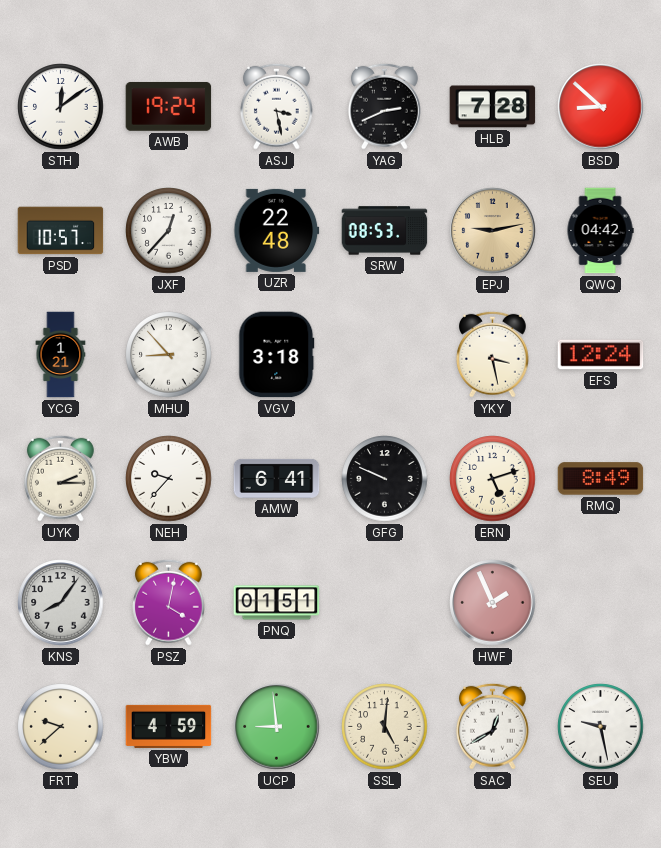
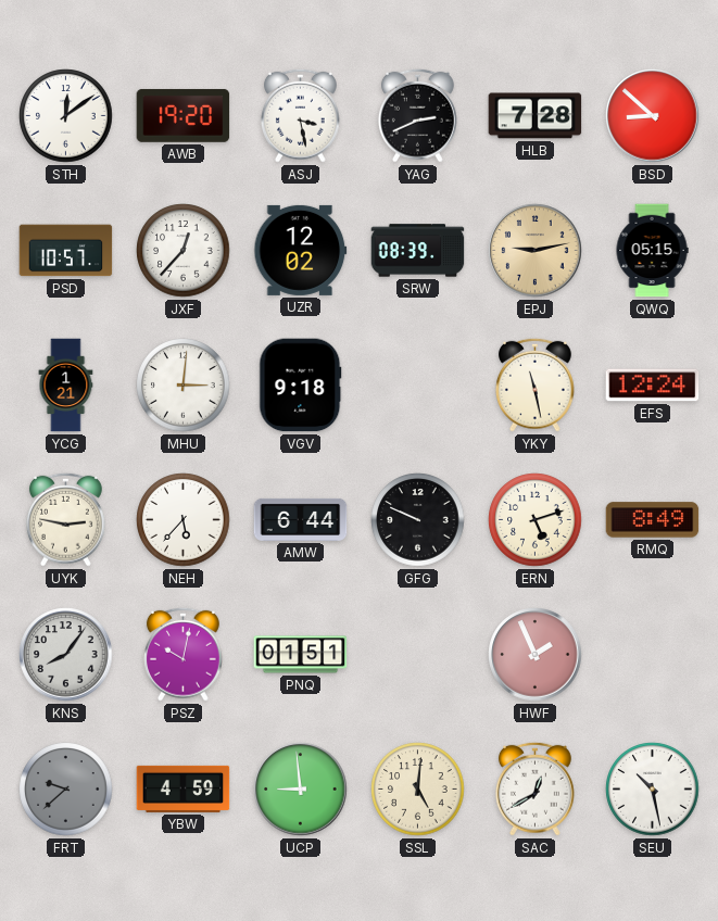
AWB: 19:24 -> 19:20 (184, 115)
UZR: 22:48 -> 12:02 (301, 250)
SRW: 08:53 -> 08:39 (418, 251)
QWQ: 04:42 -> 05:15 (652, 251)
MHU: 8:53 -> 3:01 (184, 386)
VGV: 3:18 -> 9:18 (301, 386)
YKY: 3:28 -> 11:28 (534, 384)
UYK: 2:15 -> 2:47 (65, 519)
NEH: 9:37 -> 5:37 (184, 520)
AMW: 6:41 -> 6:44 (301, 519)
PSZ: 4:02 -> 10:02 (182, 654)
FRT dial: cream -> grey (66, 790)
SEU: 9:28 -> 10:28 (653, 790)
